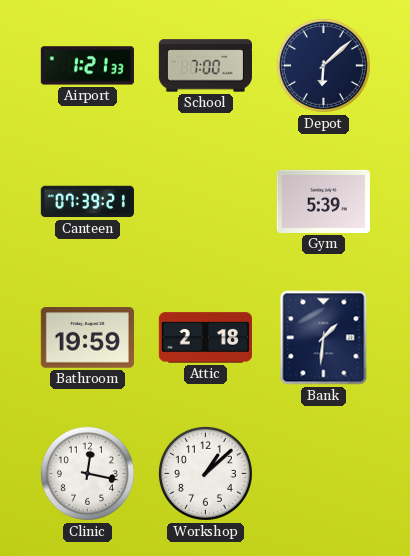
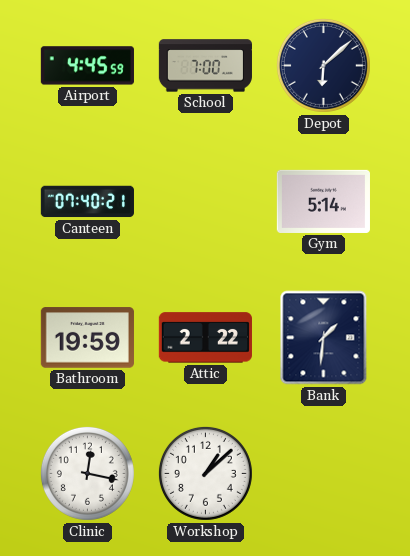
Airport: 1:21 -> 4:45 (87, 66)
Canteen: 07:39 -> 07:40 (87, 202)
Gym: 5:39 -> 5:14 (323, 201)
Attic: 2:18 -> 2:22 (205, 338)
